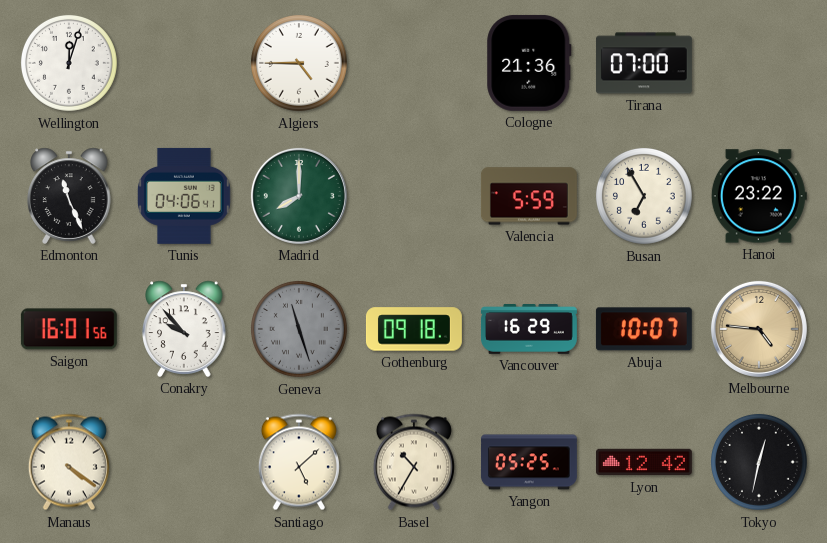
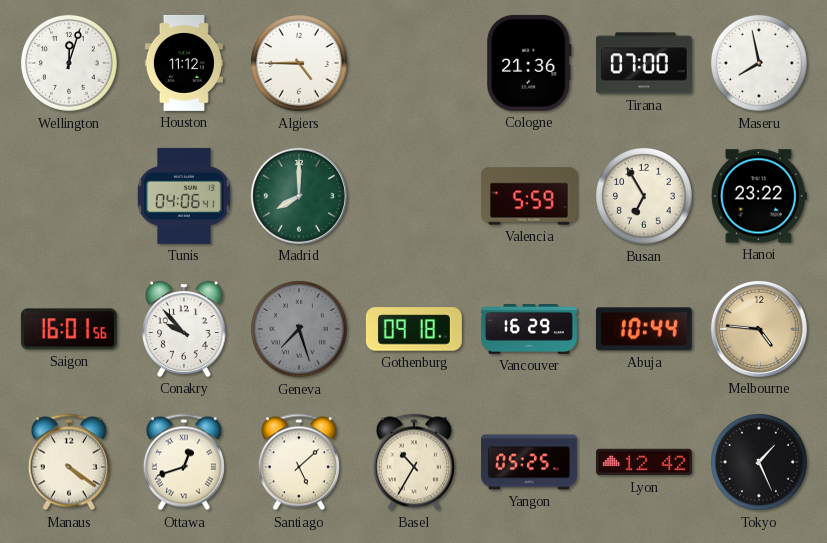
Houston: none -> 11:12 (184, 63)
Maseru: none -> 7:58 (759, 63)
Edmonton: 11:26 -> none (69, 196)
Geneva: 11:27 -> 7:27 (299, 329)
Abuja: 10:07 -> 10:44 (644, 329)
Ottawa: none -> 12:42 (184, 462)
Tokyo: 12:32 -> 1:26 (759, 462)
